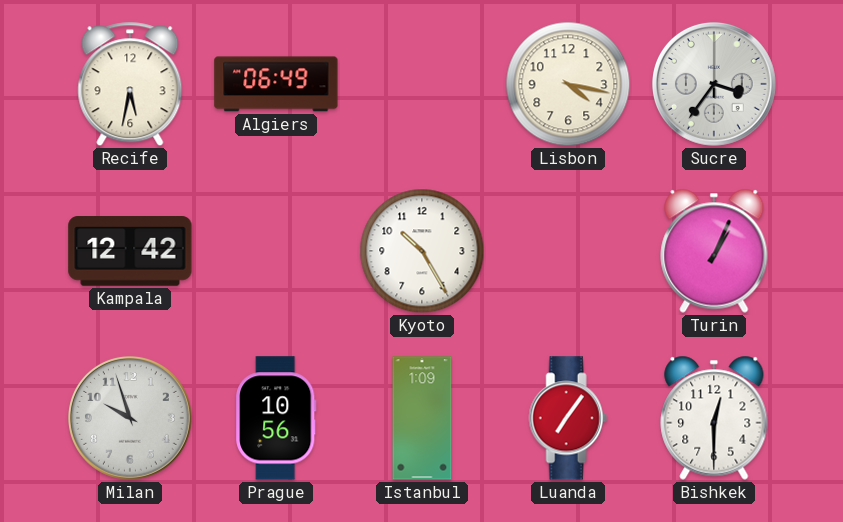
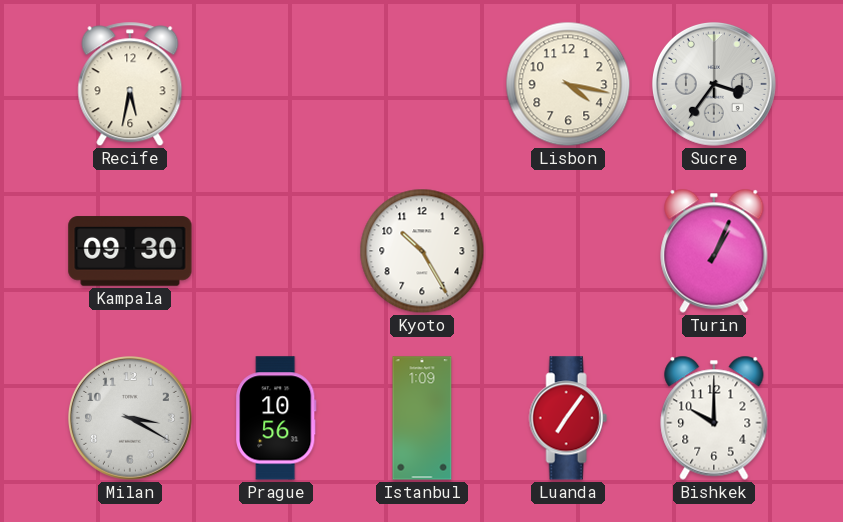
Algiers: 06:49 -> none (276, 84)
Kampala: 12:42 -> 09:30 (130, 251)
Milan: 9:57 -> 3:20 (131, 419)
Bishkek: 12:30 -> 10:00 (714, 418)
